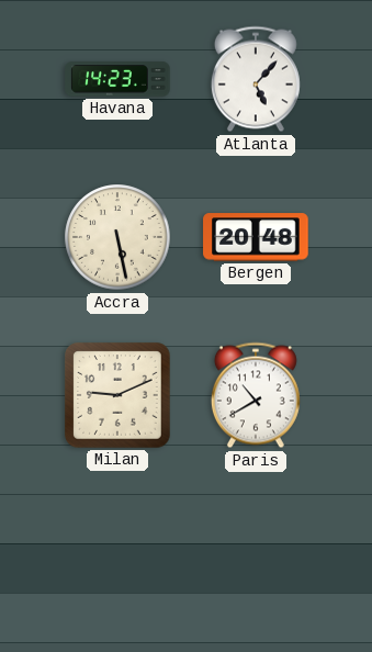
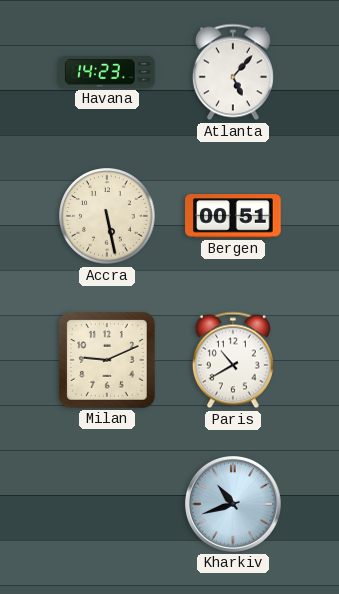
Bergen: 20:48 -> 00:51 (233, 216)
Kharkiv: none -> 10:42 (234, 505)
